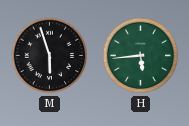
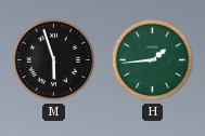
H: 5:44 -> 1:44 (153, 60)
